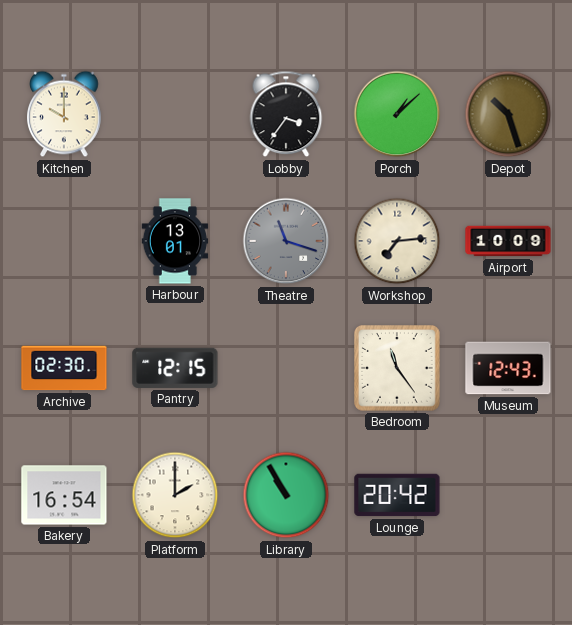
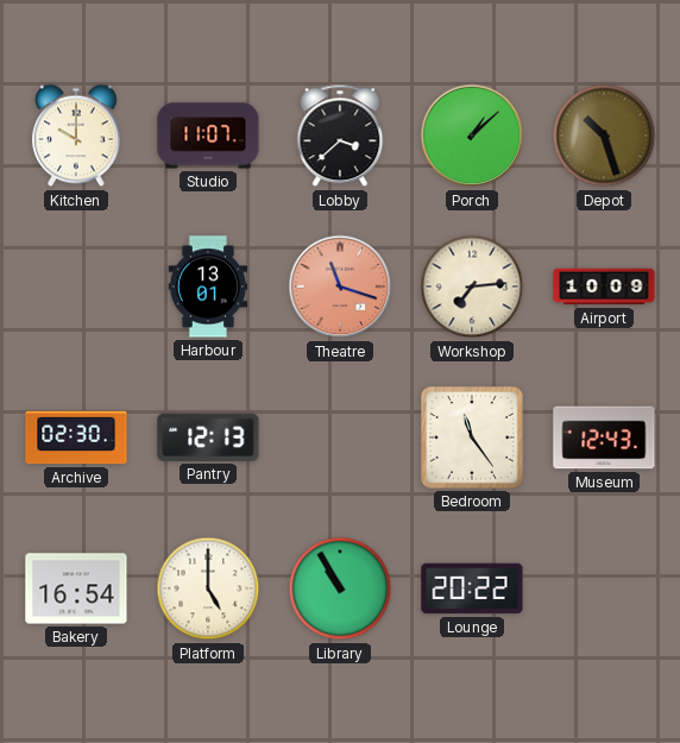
Studio: none -> 11:07 (208, 136)
Lobby: 3:36 -> 3:38 (340, 136)
Theatre dial: grey -> salmon (340, 287)
Pantry: 12:15 -> 12:13 (208, 437)
Platform: 2:00 -> 5:00 (208, 588)
Lounge: 20:42 -> 20:22 (472, 588)
